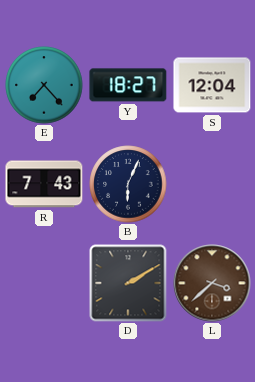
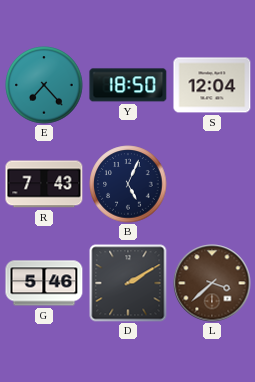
Y: 18:27 -> 18:50 (128, 85)
B: 6:04 -> 5:04 (128, 184)
G: none -> 5:46 (44, 283)
